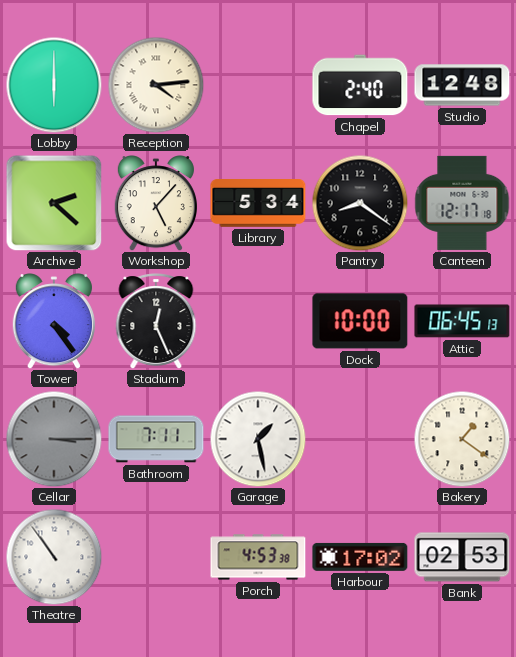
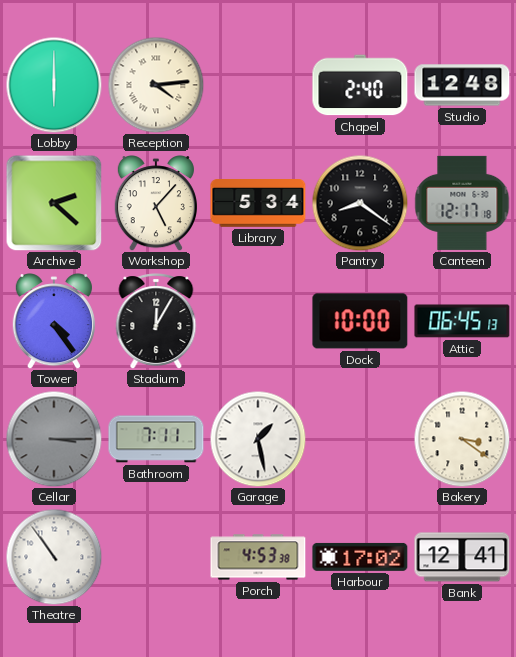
Stadium: 12:26 -> 12:05 (156, 321)
Bakery: 1:21 -> 3:21 (462, 439)
Bank: 02:53 -> 12:41 (462, 557)
